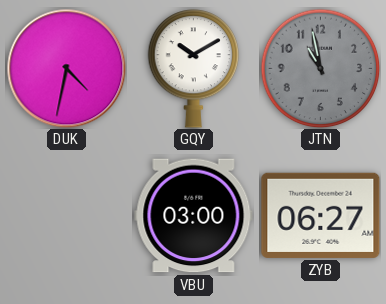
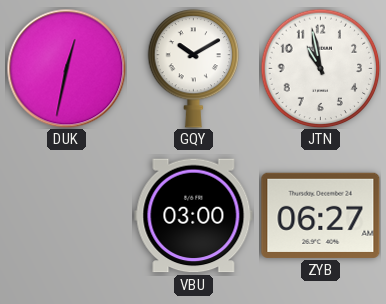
DUK: 4:32 -> 12:32 (67, 69)
JTN dial: grey -> white (320, 68)
